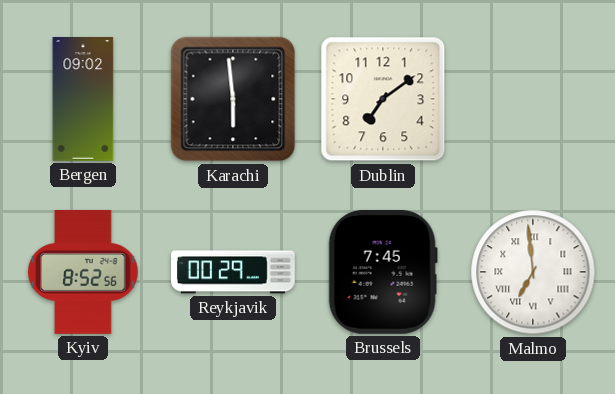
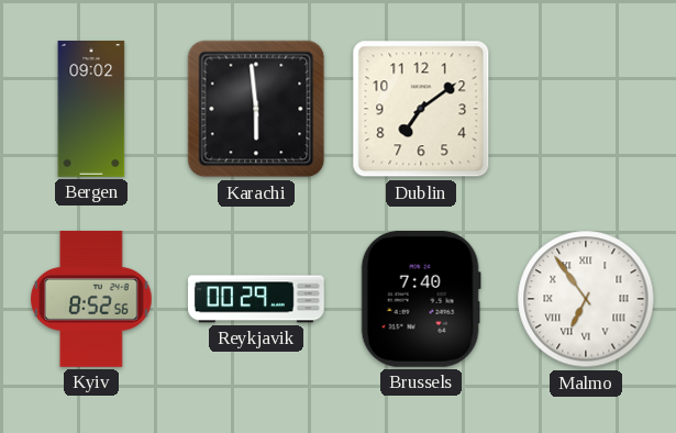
Brussels: 7:45 -> 7:40 (421, 299)
Malmo: 6:59 -> 6:54 (586, 299)
